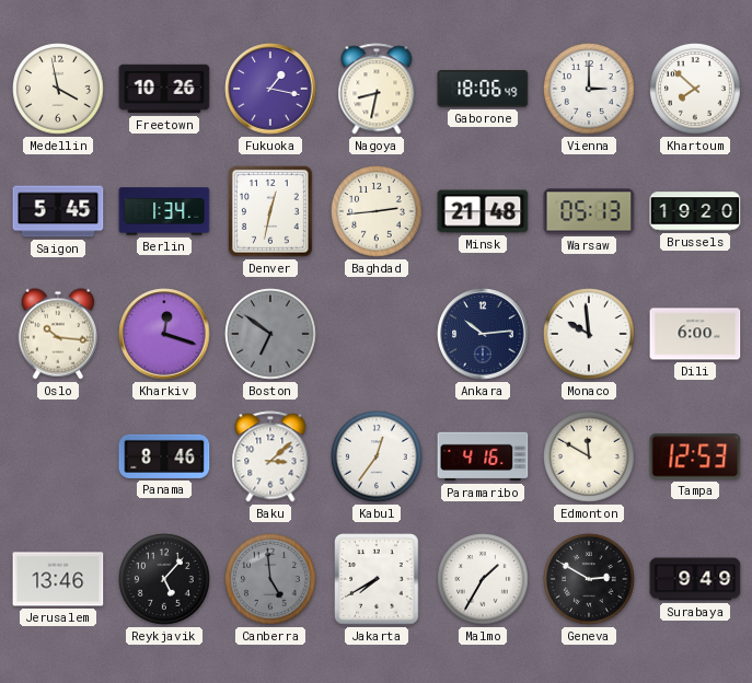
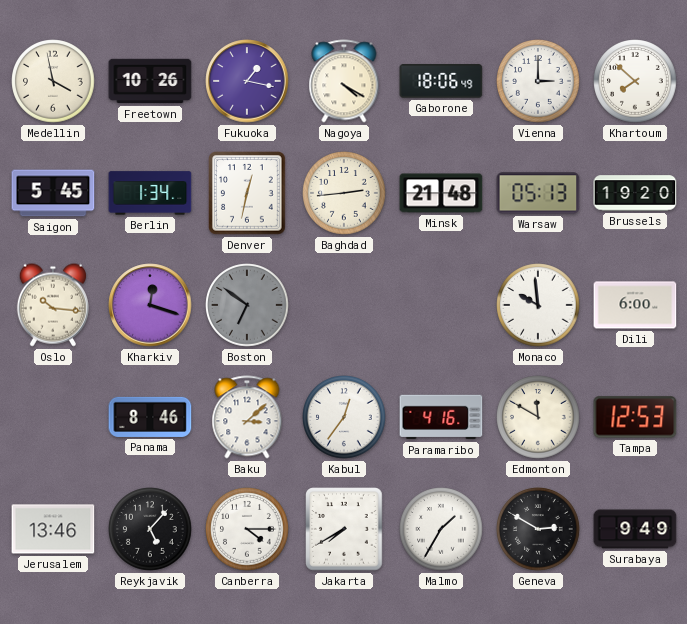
Nagoya: 8:32 -> 4:20 (344, 81)
Ankara: 10:14 -> none (483, 334)
Canberra: 4:59 -> 4:15 (247, 529)
Canberra dial: grey -> white (247, 529)
